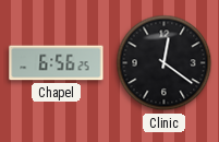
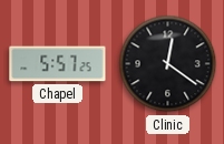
Chapel: 6:56 -> 5:57 (58, 64)
